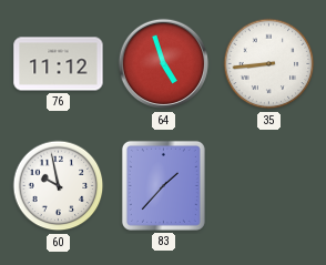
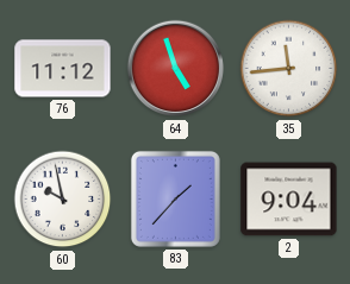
35: 8:44 -> 11:44 (289, 69)
2: none -> 9:04 (289, 200)
